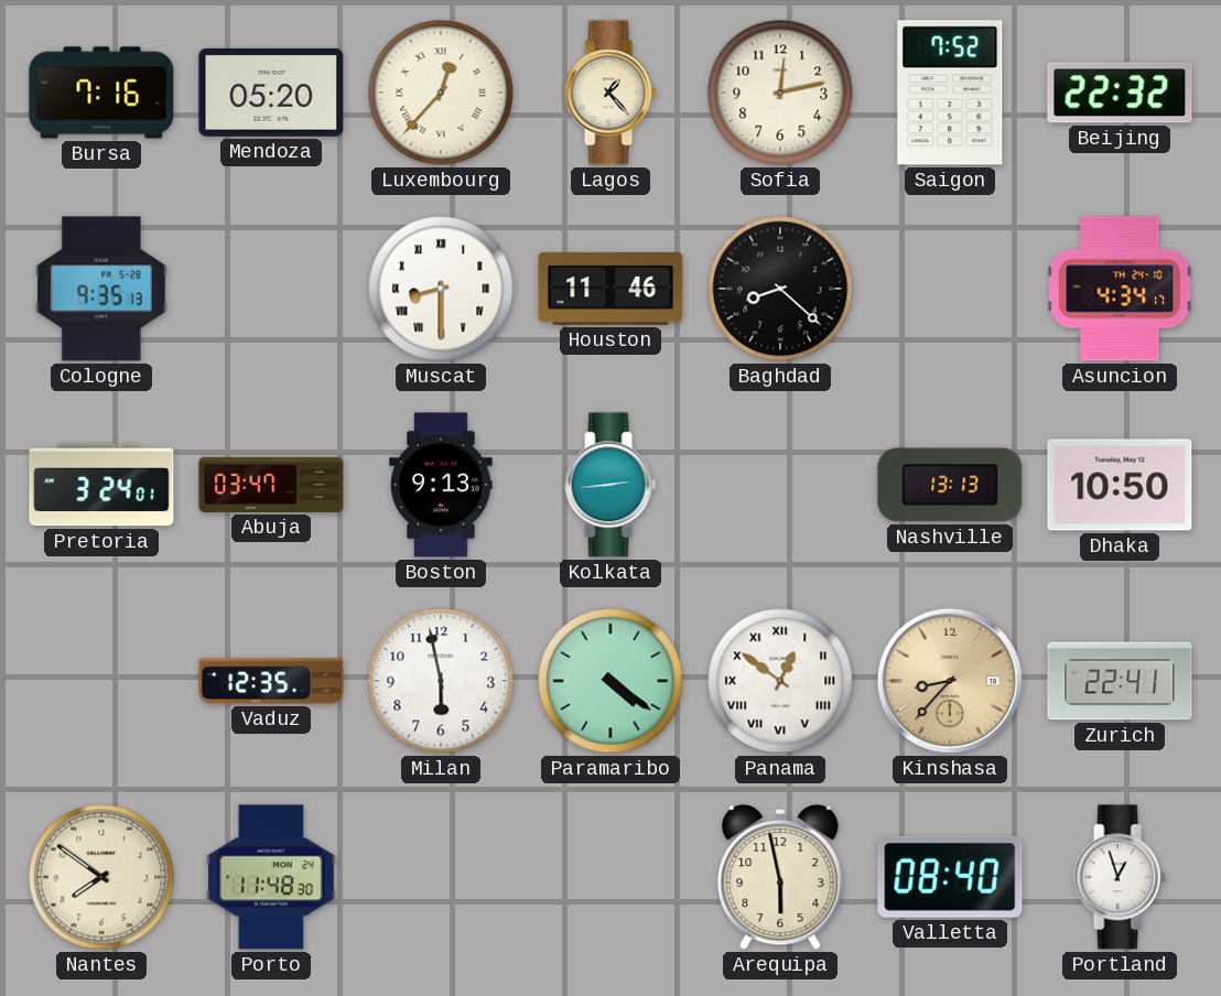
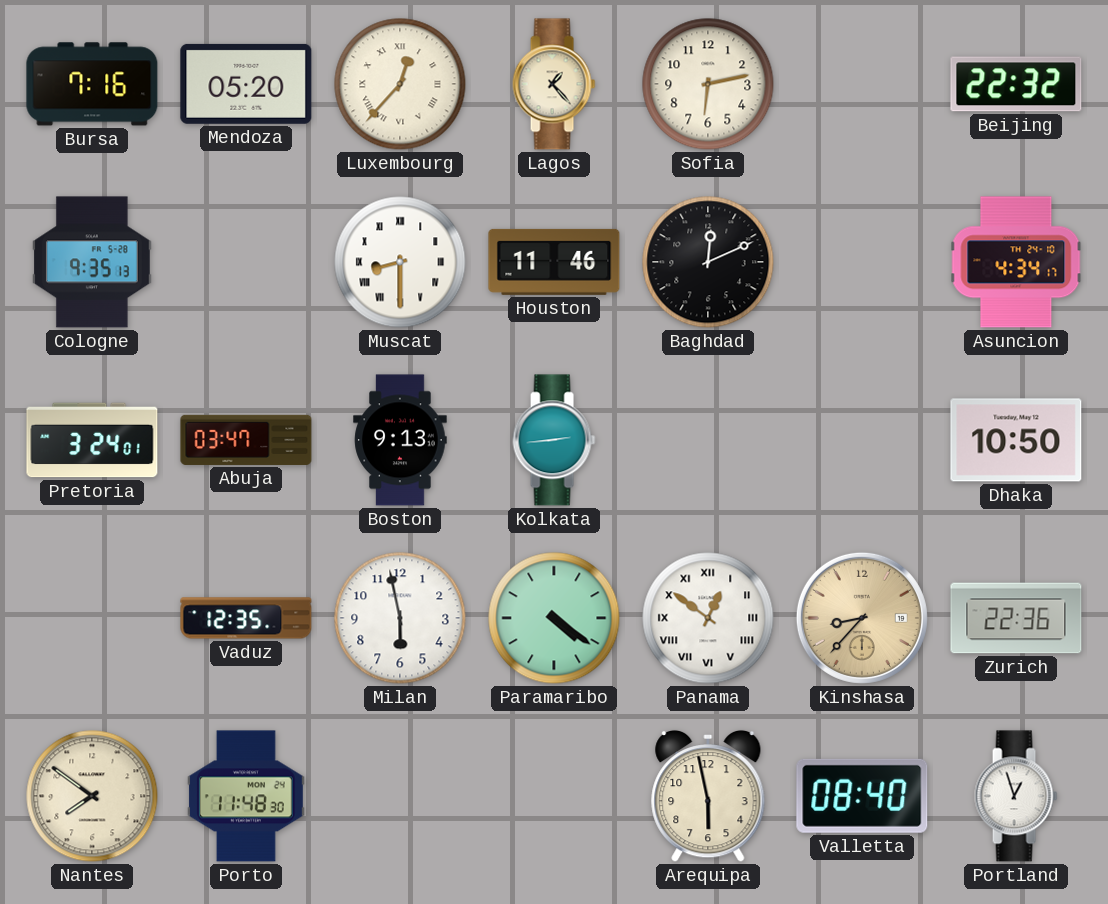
Sofia: 12:13 -> 6:13 (708, 84)
Saigon: 7:52 -> none (950, 93)
Baghdad: 8:22 -> 12:11 (708, 262)
Nashville: 13:13 -> none (950, 485)
Zurich: 22:41 -> 22:36 (1016, 618)
